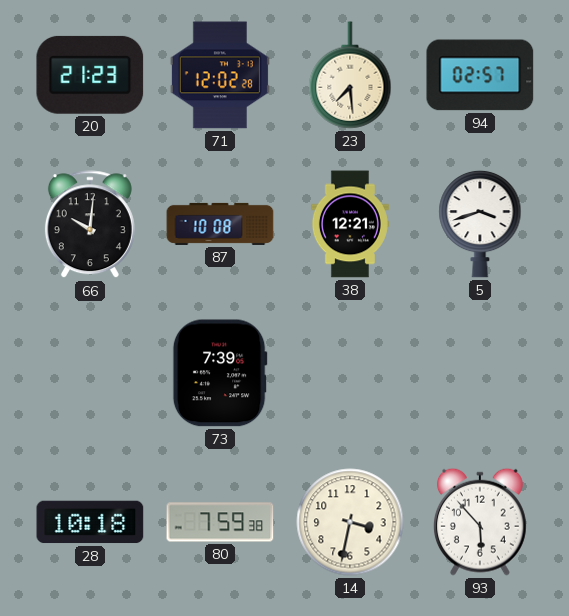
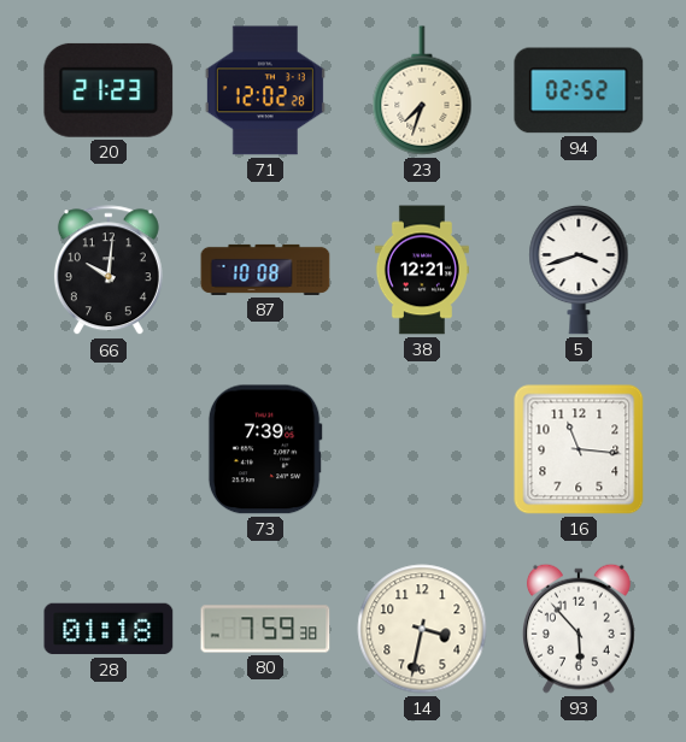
23: 7:29 -> 7:33 (422, 90)
94: 02:57 -> 02:52 (579, 90)
16: none -> 11:16 (579, 449)
28: 10:18 -> 01:18 (109, 629)
